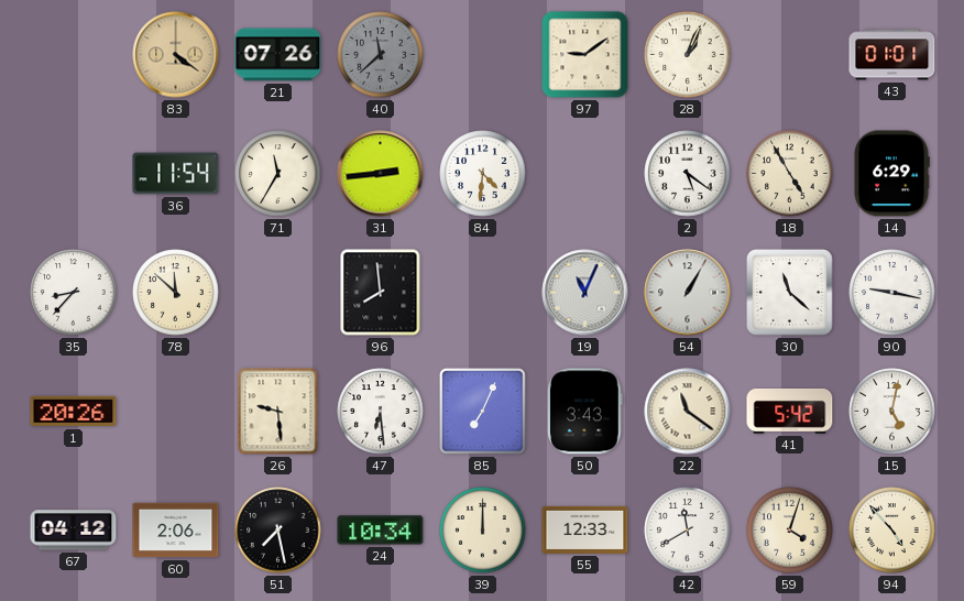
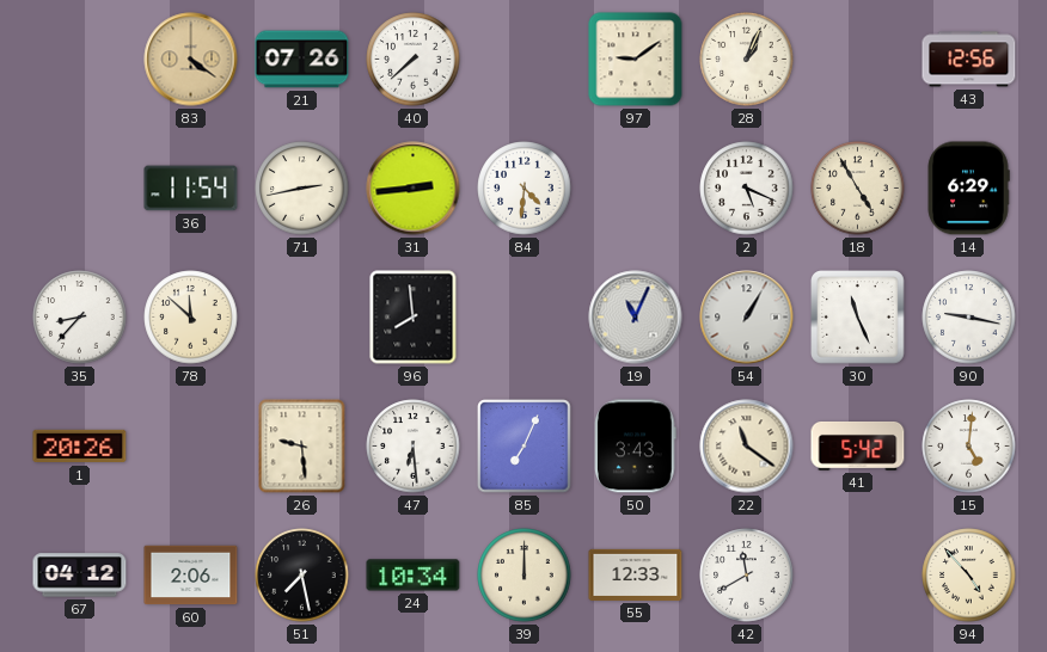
40: 11:38 -> 7:38 (414, 60)
40 dial: grey -> white (414, 60)
43: 01:01 -> 12:56 (969, 60)
71: 11:35 -> 2:43 (302, 189)
2: 5:21 -> 5:19 (747, 189)
30: 11:22 -> 11:26 (858, 318)
15: 5:02 -> 5:01 (969, 447)
59: 4:03 -> none (790, 531)
